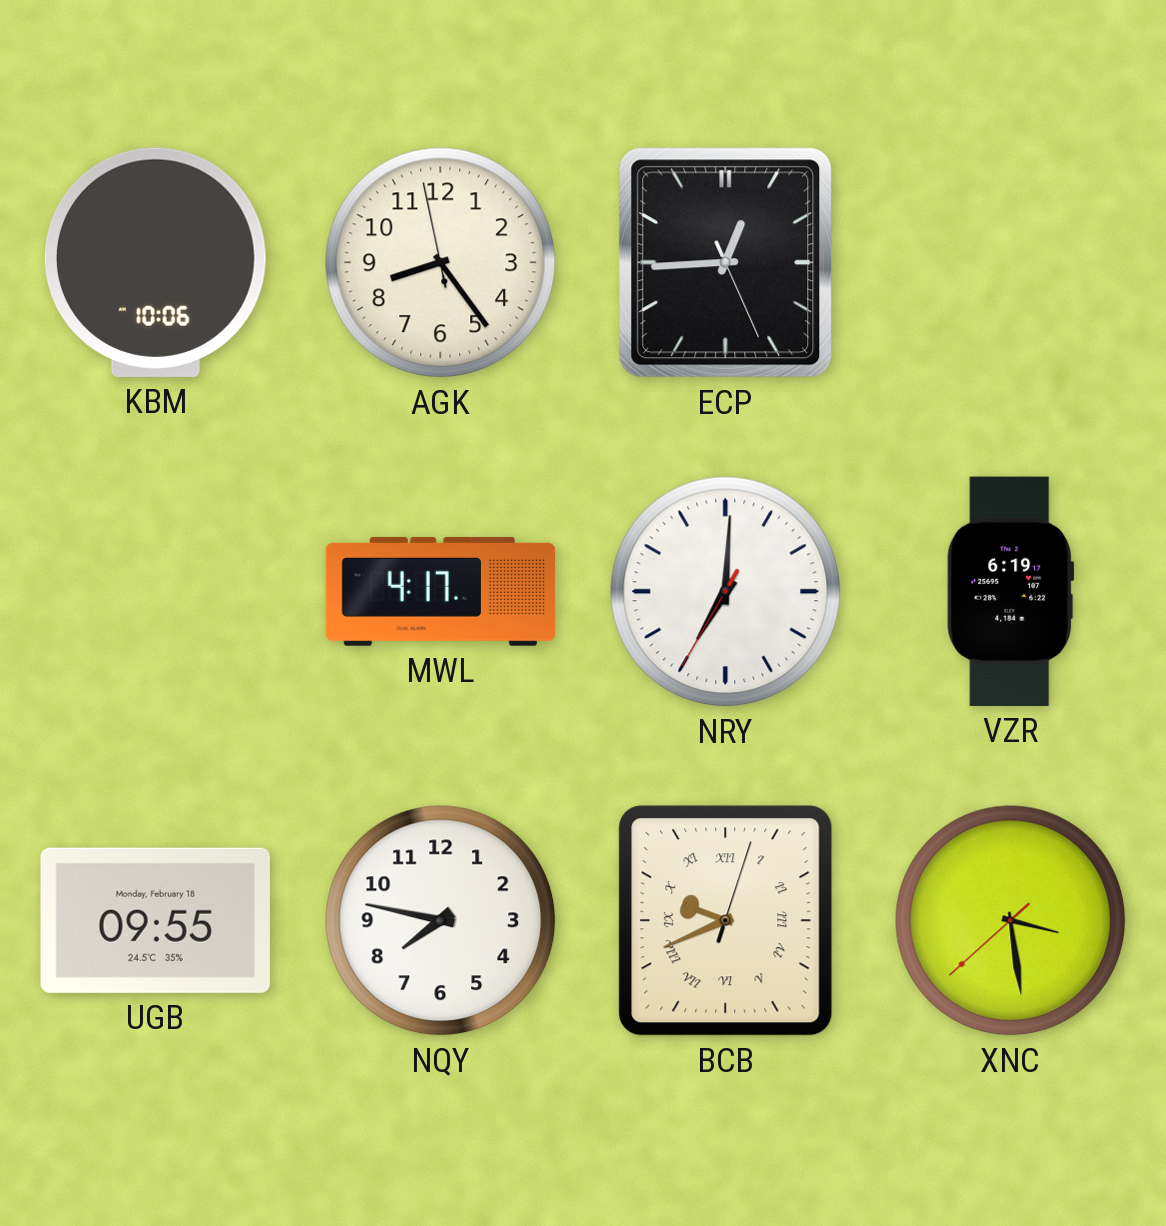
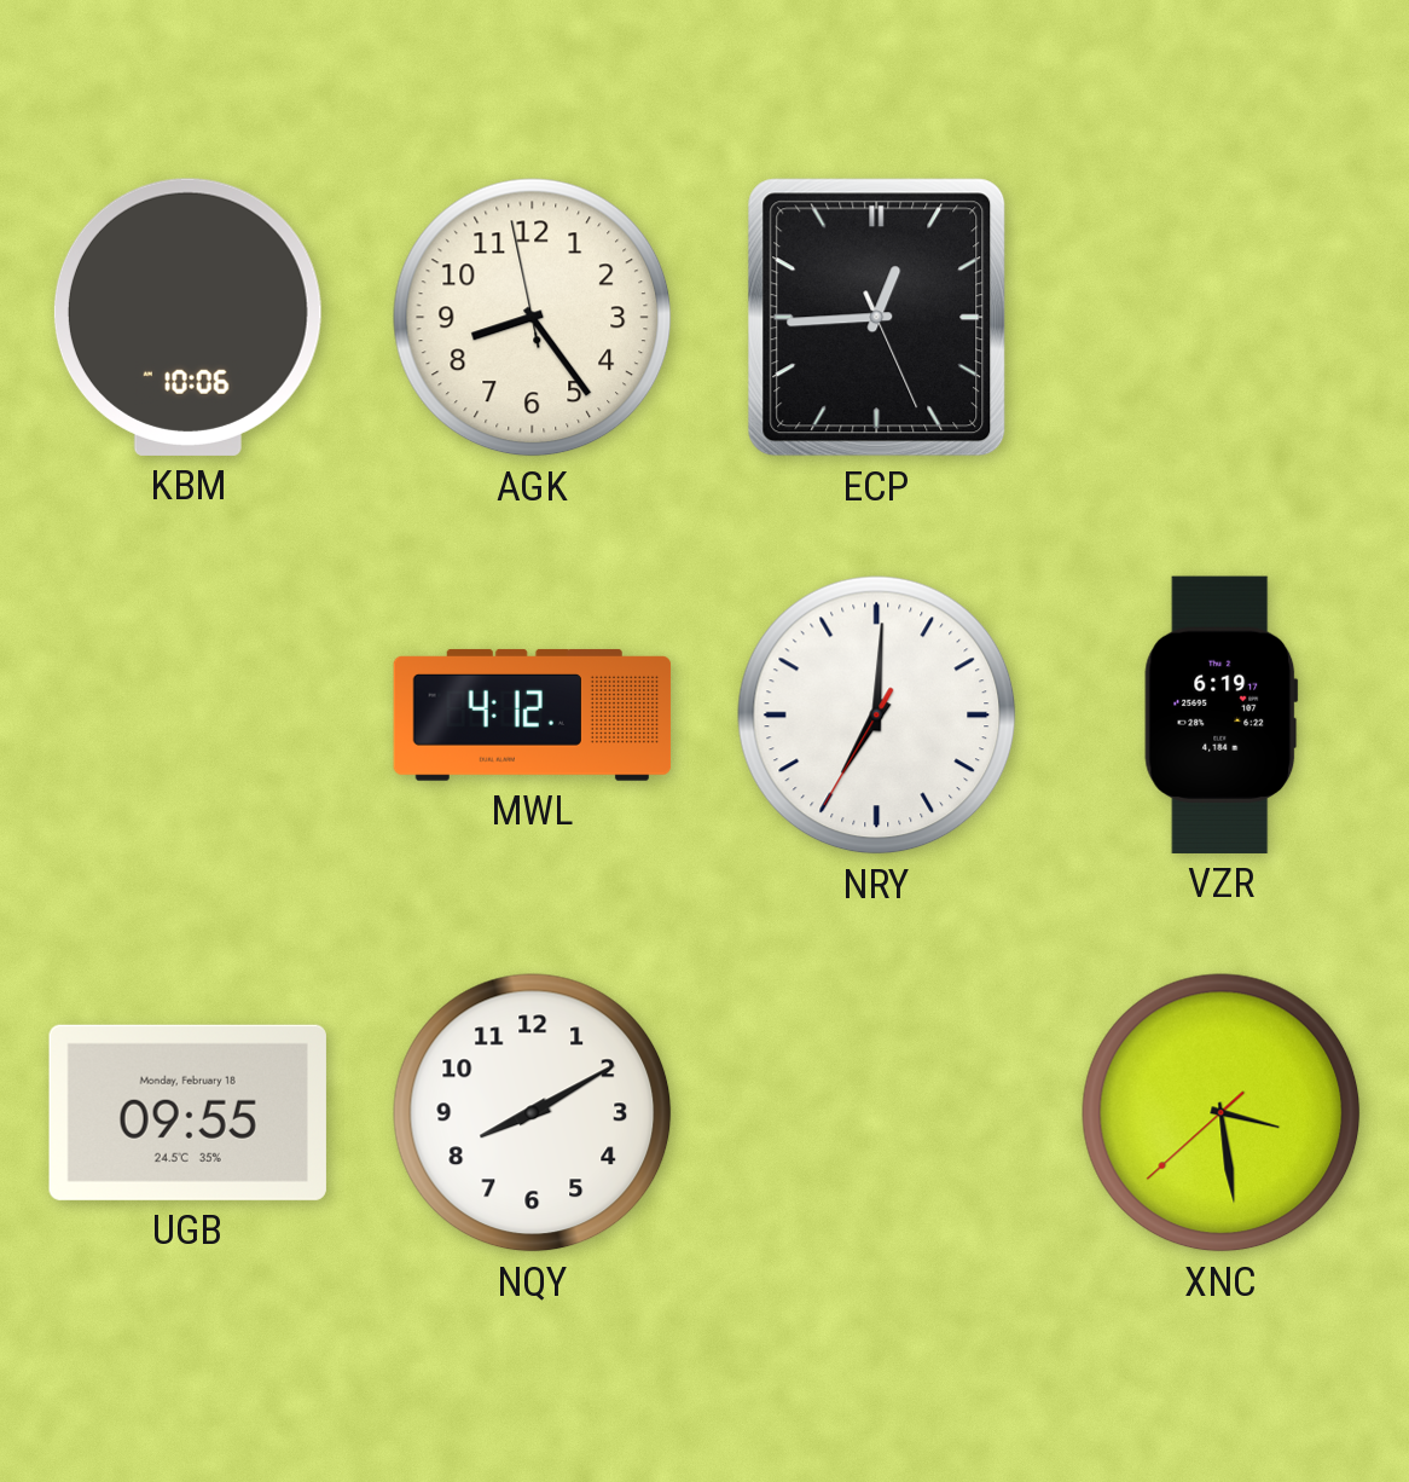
MWL: 4:17 -> 4:12 (533, 714)
NQY: 7:47 -> 8:10 (533, 1113)
BCB: 9:41 -> none (726, 921)
